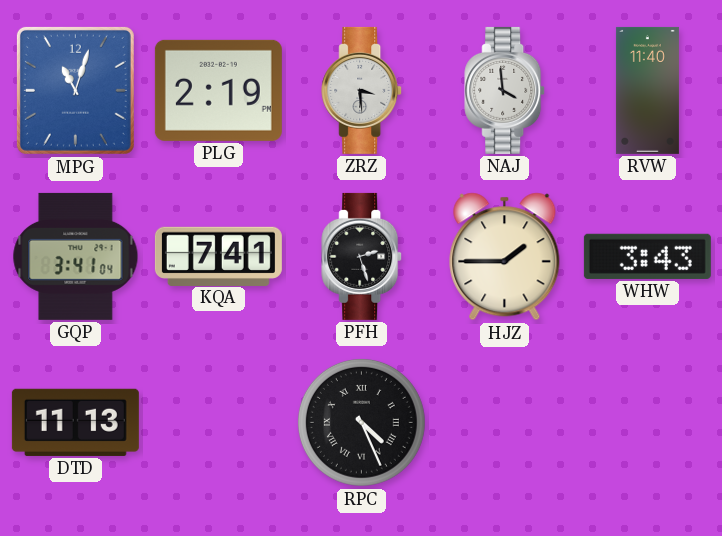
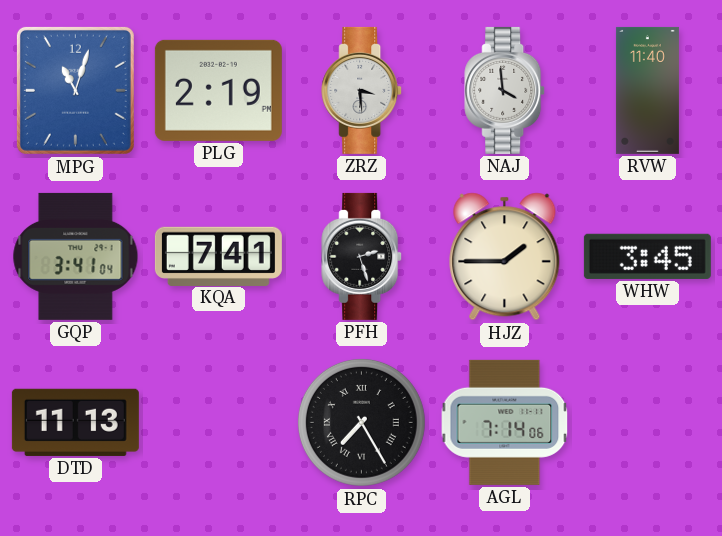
WHW: 3:43 -> 3:45 (647, 256)
RPC: 4:26 -> 7:25 (361, 422)
AGL: none -> 7:14 (505, 422)
